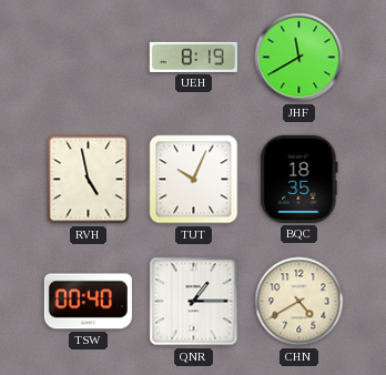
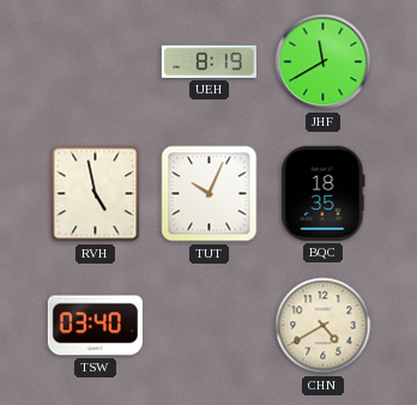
TSW: 00:40 -> 03:40 (95, 326)
QNR: 1:15 -> none (194, 302)
